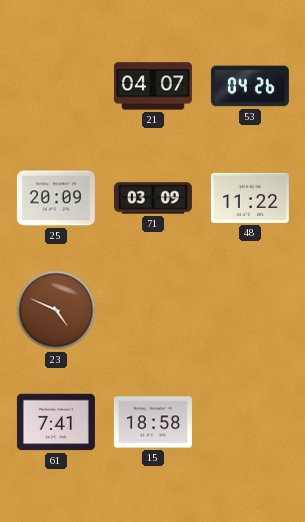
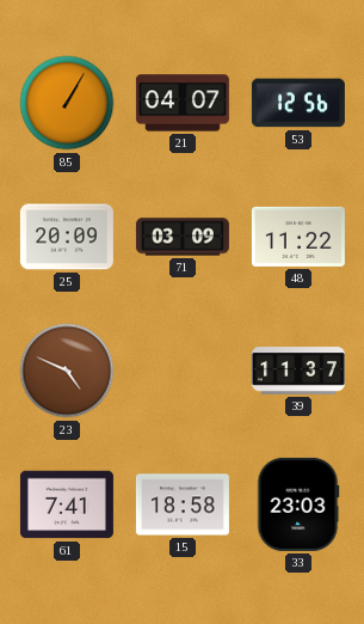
85: none -> 1:05 (67, 103)
53: 04:26 -> 12:56 (298, 103)
39: none -> 11:37 (298, 371)
33: none -> 23:03 (298, 504)
